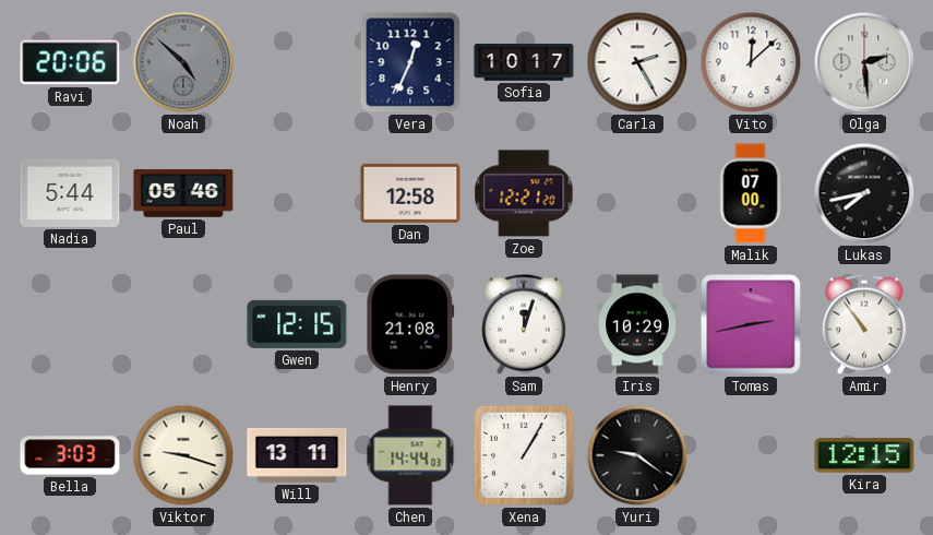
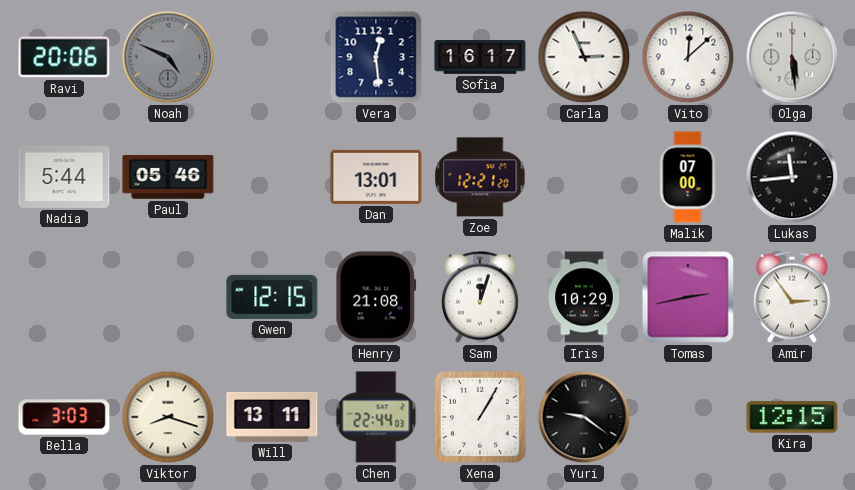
Noah: 4:52 -> 4:49 (168, 57)
Vera: 12:34 -> 12:29 (376, 57)
Sofia: 10:17 -> 16:17 (480, 57)
Carla: 2:25 -> 2:56 (584, 57)
Olga: 2:29 -> 5:29 (792, 57)
Dan: 12:58 -> 13:01 (376, 177)
Lukas: 7:43 -> 11:44 (792, 177)
Amir: 10:54 -> 2:54 (792, 297)
Viktor: 9:18 -> 8:18 (168, 417)
Chen: 14:44 -> 22:44 (376, 417)
